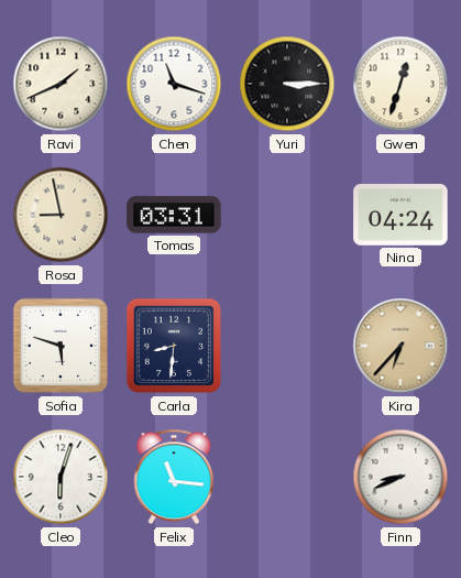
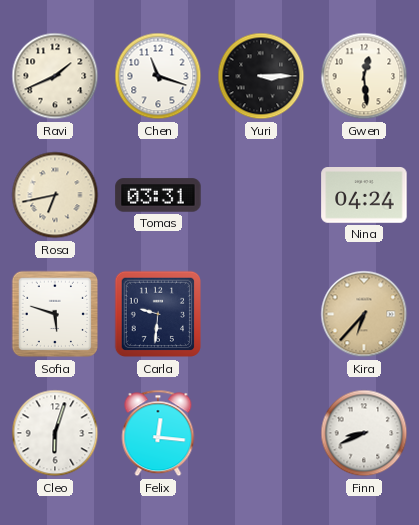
Gwen: 12:33 -> 12:29 (364, 76)
Rosa: 8:58 -> 6:43 (55, 195)
Carla: 8:31 -> 9:31 (158, 314)
Felix: 11:16 -> 12:16 (158, 433)
